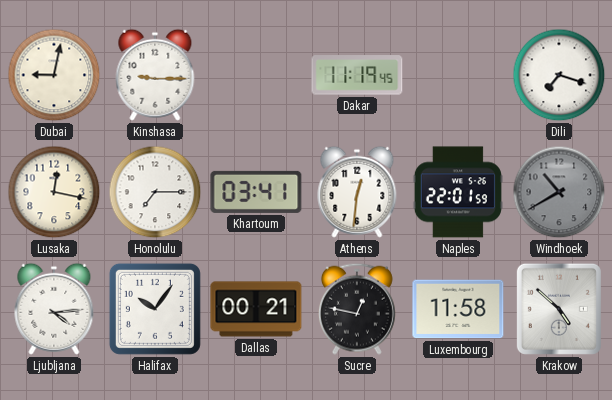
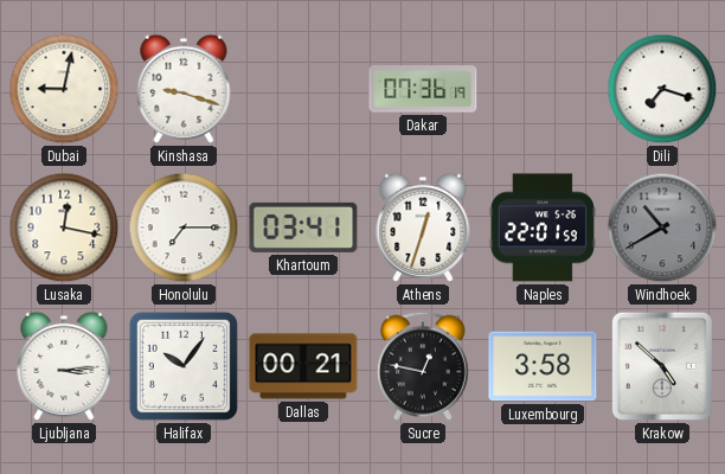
Kinshasa: 9:15 -> 9:18 (184, 89)
Dakar: 11:19 -> 07:36 (423, 89)
Athens: 12:31 -> 12:33 (423, 228)
Ljubljana: 4:14 -> 3:14 (64, 366)
Luxembourg: 11:58 -> 3:58 (543, 366)
